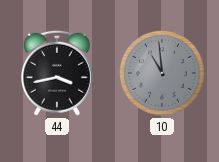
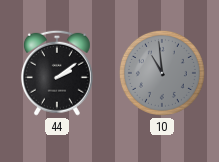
44: 3:43 -> 2:09 (57, 73)
